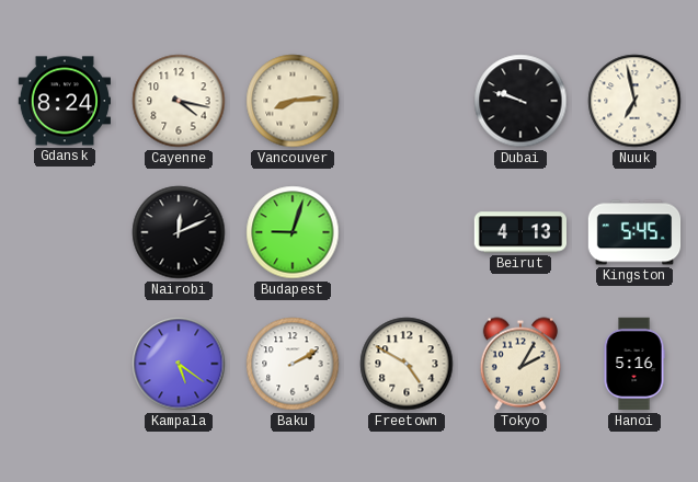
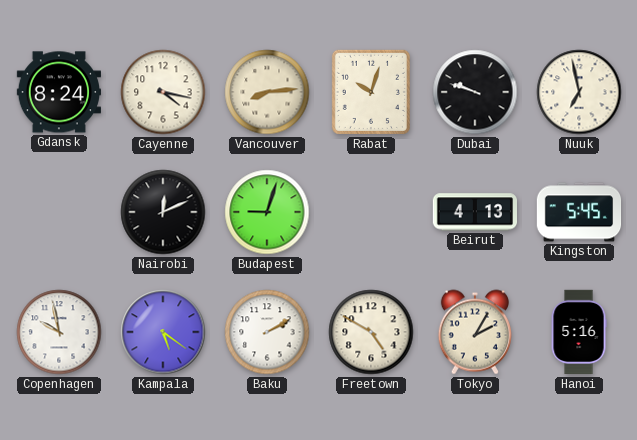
Rabat: none -> 10:03 (371, 92)
Copenhagen: none -> 9:58 (59, 332)
